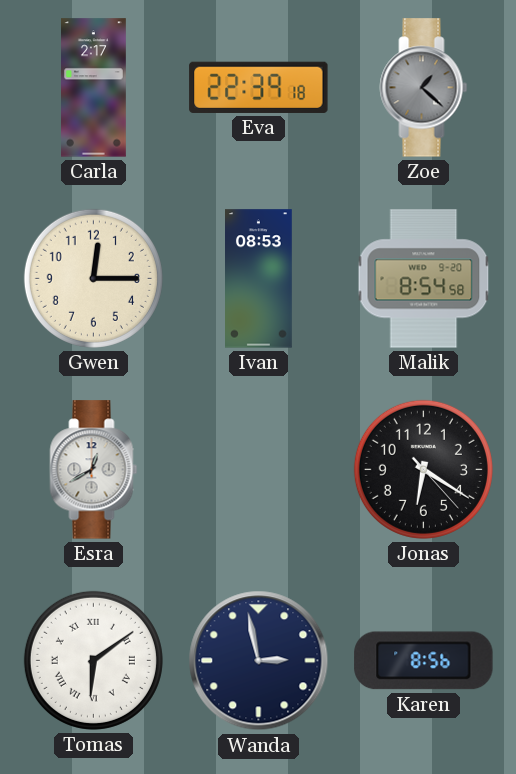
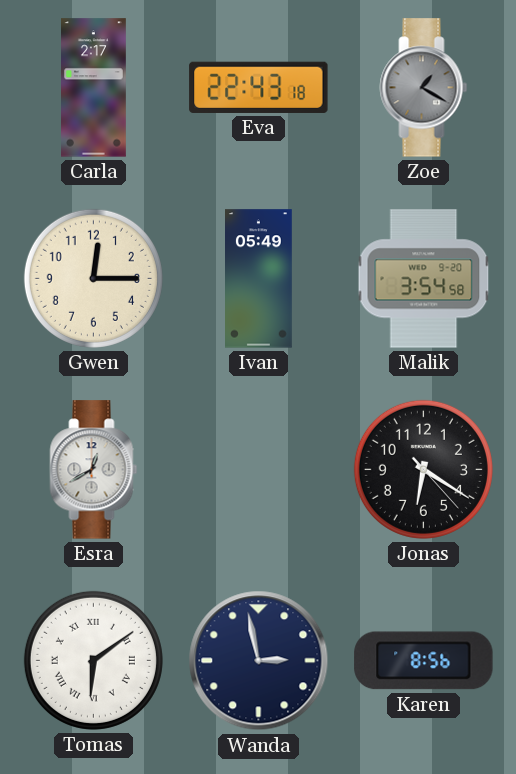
Eva: 22:39 -> 22:43 (259, 87)
Zoe: 1:22 -> 1:20 (424, 88)
Ivan: 08:53 -> 05:49 (259, 279)
Malik: 8:54 -> 3:54 (424, 279)
